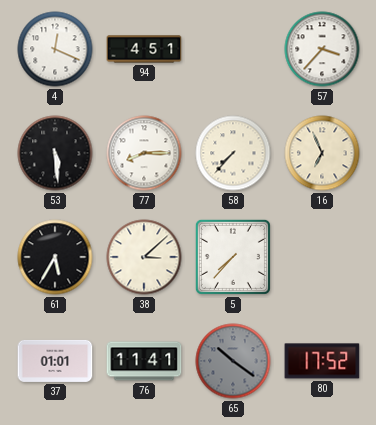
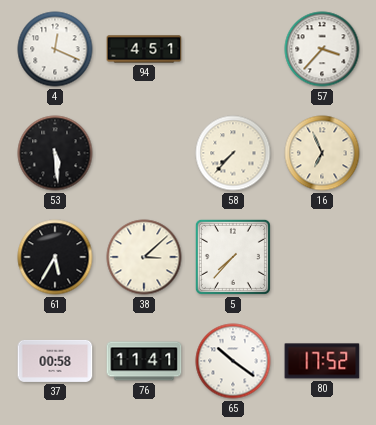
77: 8:15 -> none (144, 153)
37: 01:01 -> 00:58 (55, 361)
65 dial: grey -> white (233, 361)
